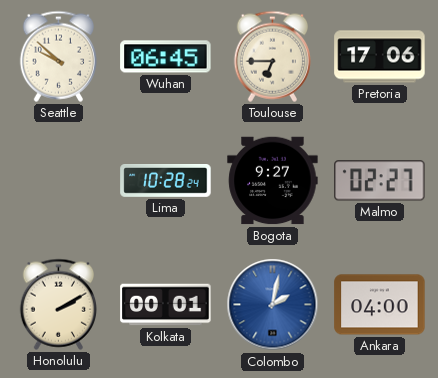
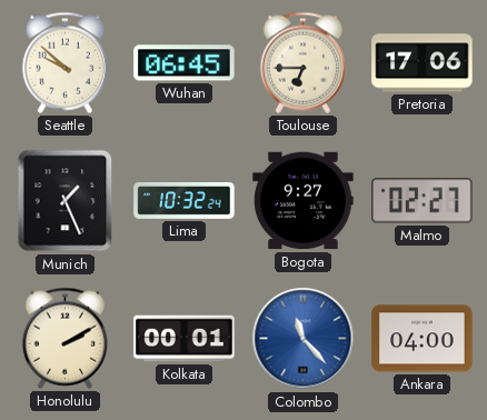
Munich: none -> 1:26 (66, 201)
Lima: 10:28 -> 10:32 (185, 201)
Colombo: 2:02 -> 11:23 (304, 339)
